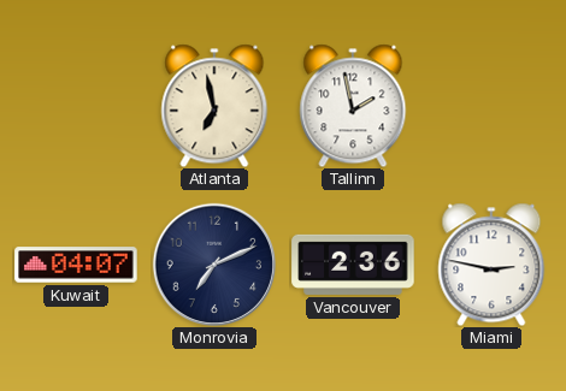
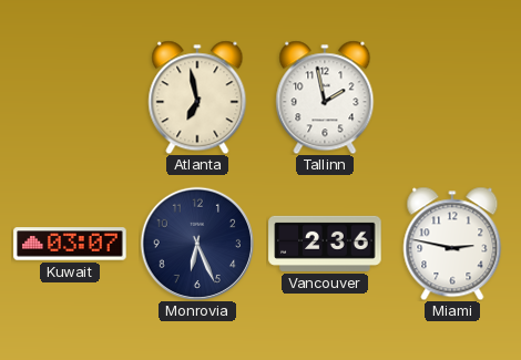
Kuwait: 04:07 -> 03:07 (70, 244)
Monrovia: 7:11 -> 6:26 (196, 243)
